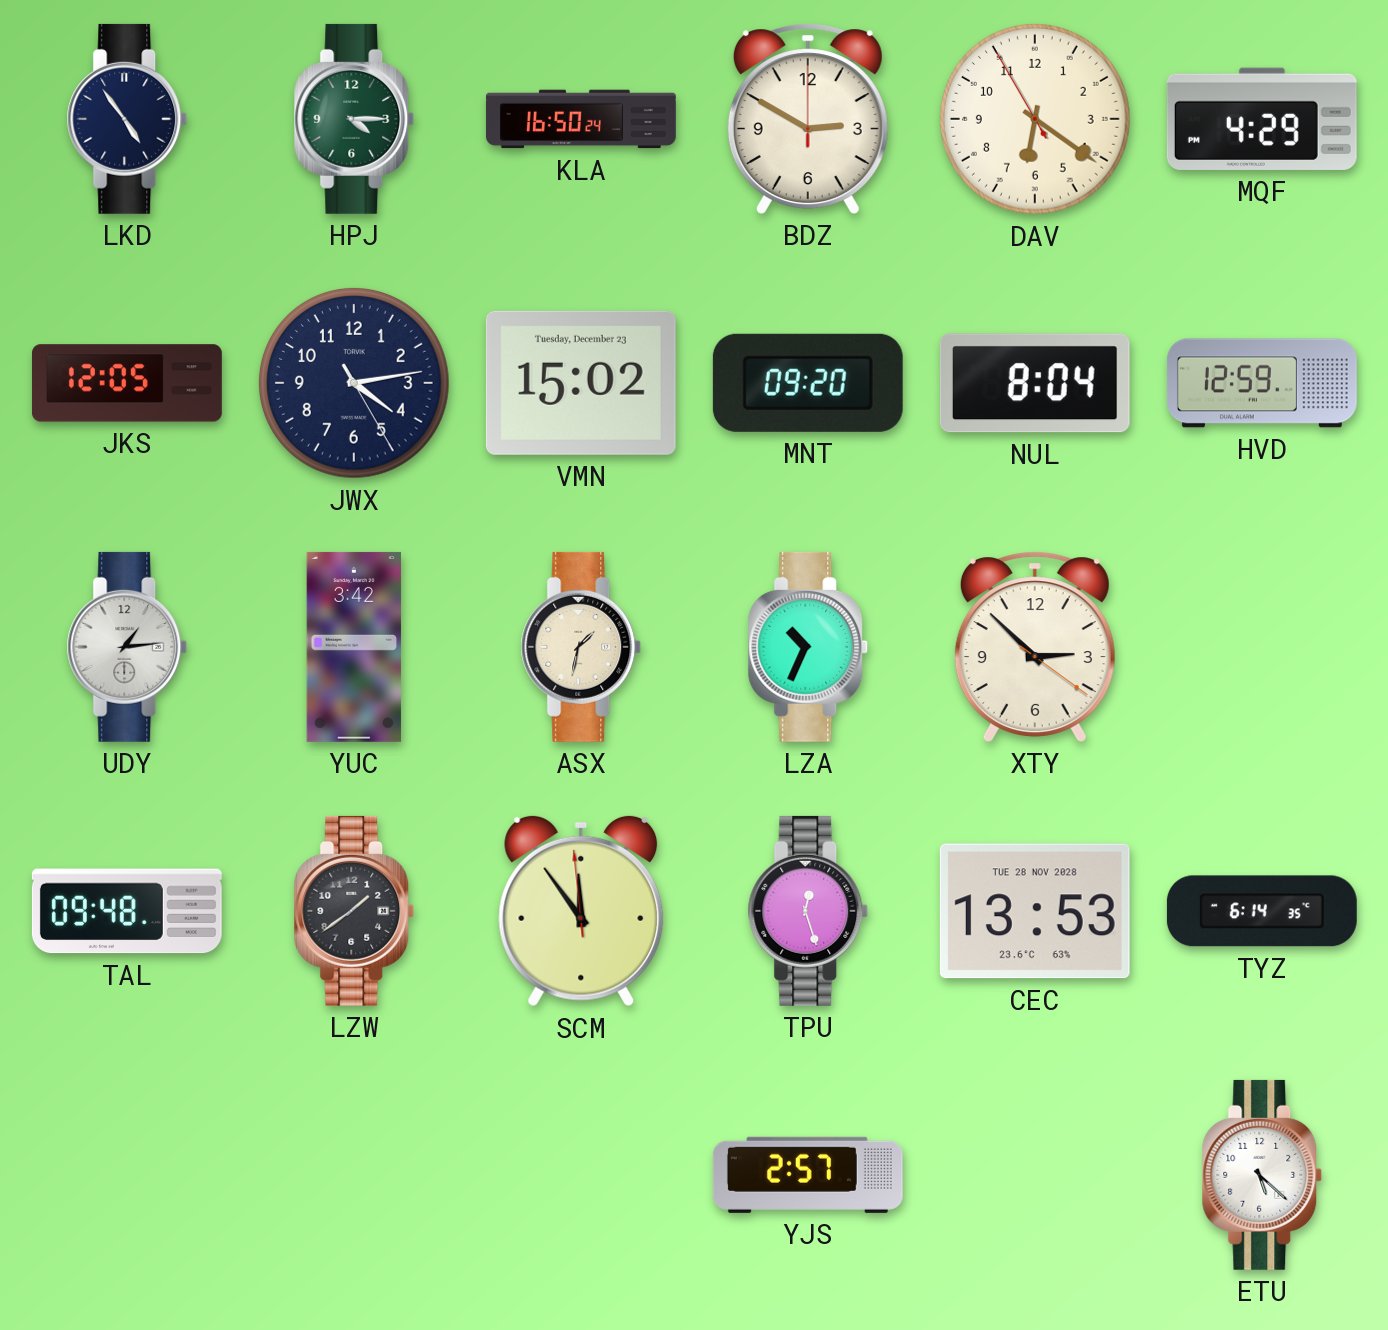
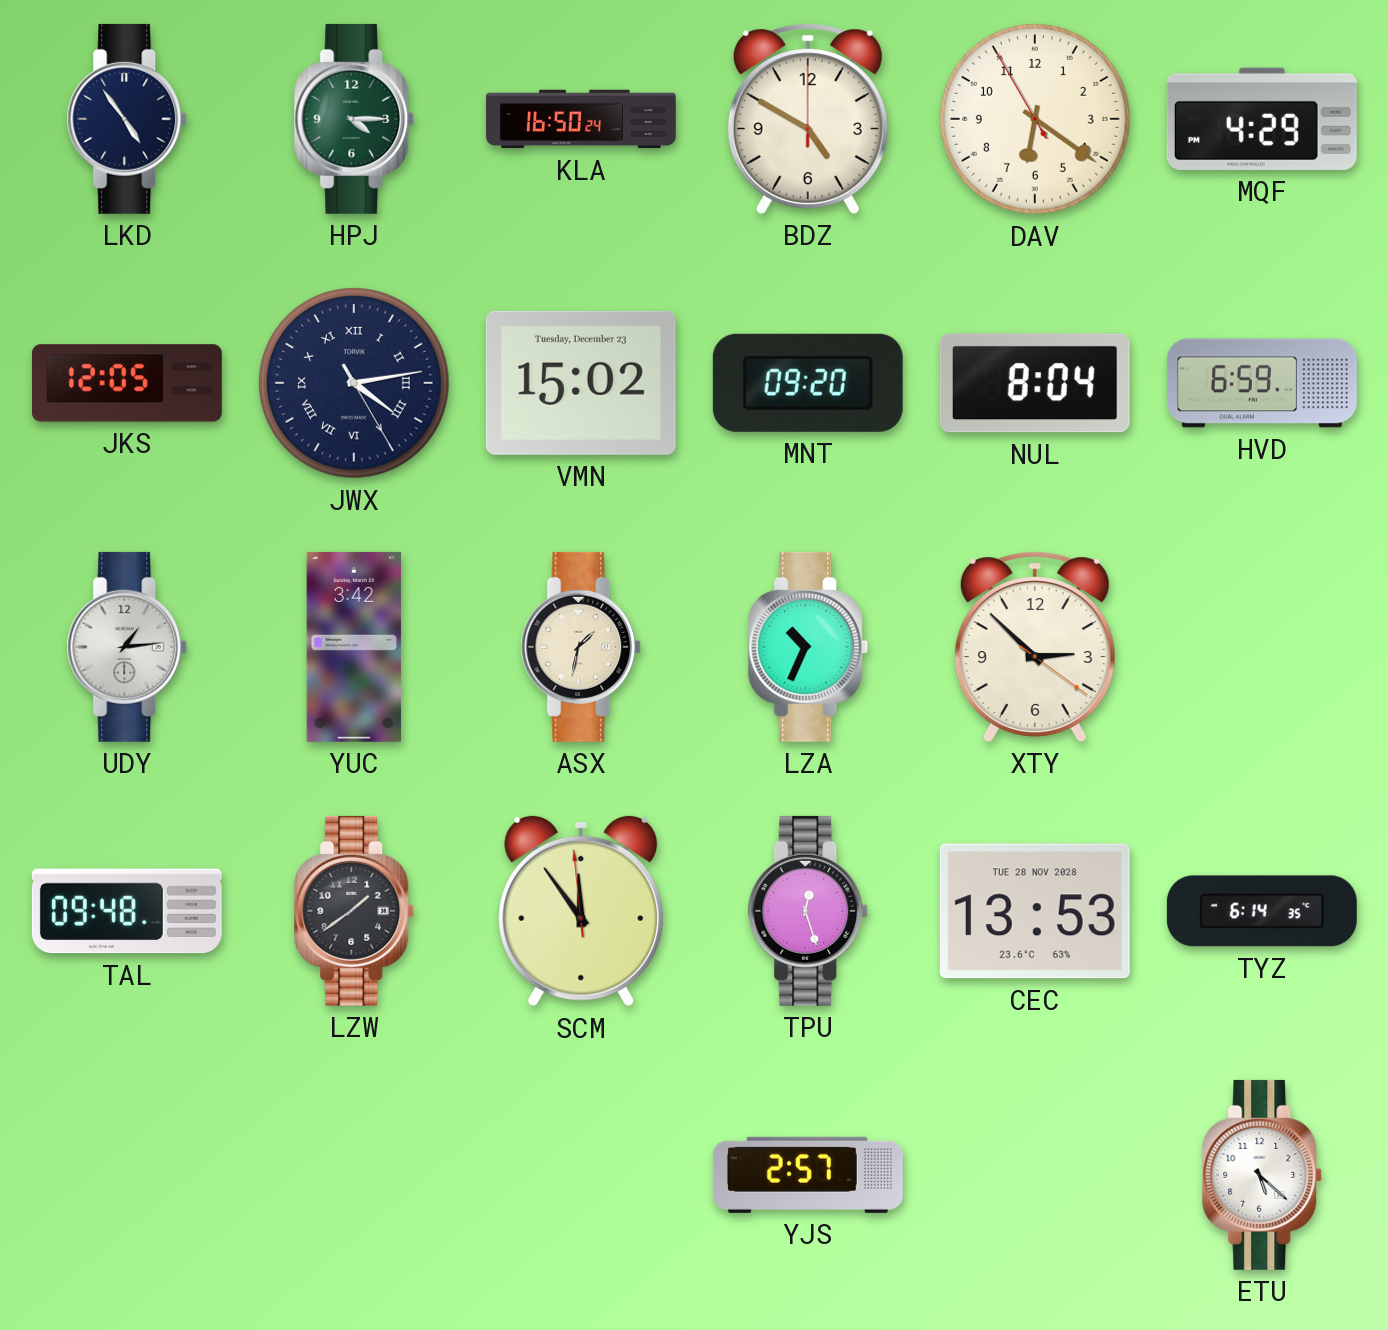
BDZ: 2:50 -> 4:50 (808, 119)
JWX numerals: Arabic -> Roman (354, 383)
HVD: 12:59 -> 6:59 (1262, 383)
